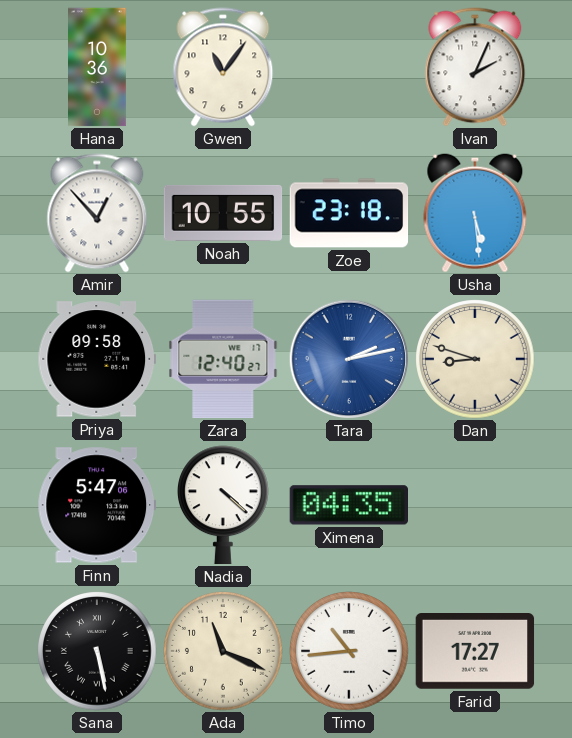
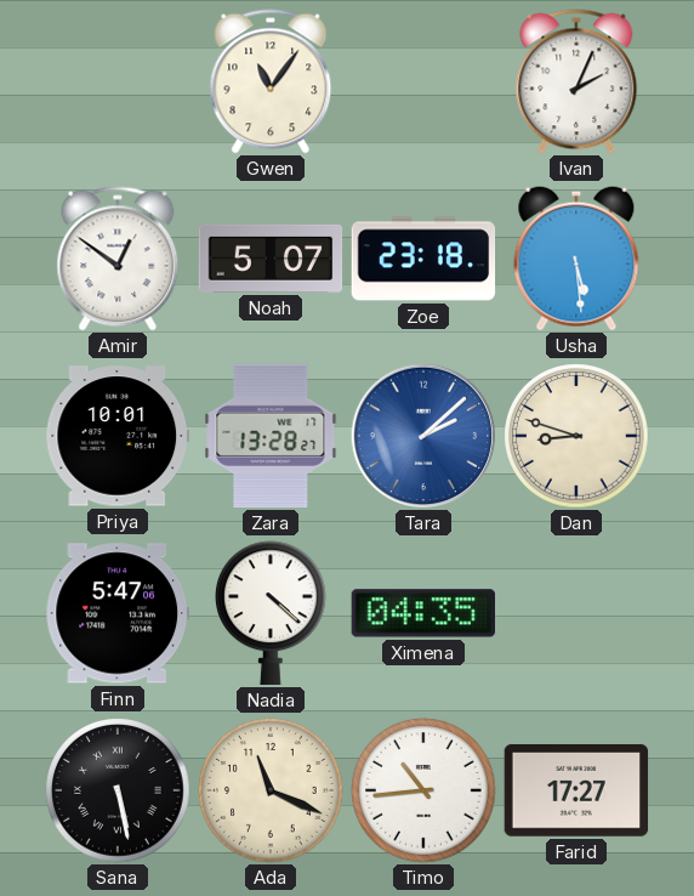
Hana: 10:36 -> none (98, 67)
Amir: 12:53 -> 12:51 (118, 259)
Noah: 10:55 -> 5:07 (271, 259)
Priya: 09:58 -> 10:01 (118, 436)
Zara: 12:40 -> 13:28 (271, 436)
Tara: 2:13 -> 2:08 (423, 436)
